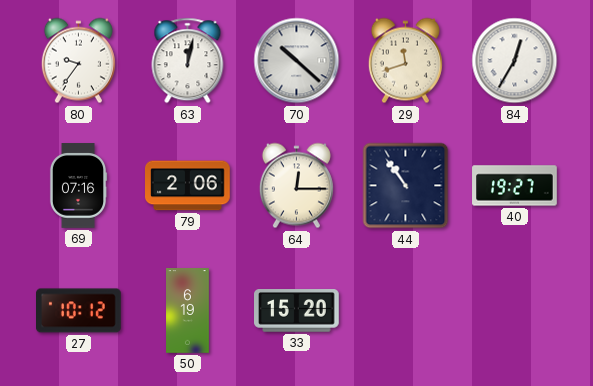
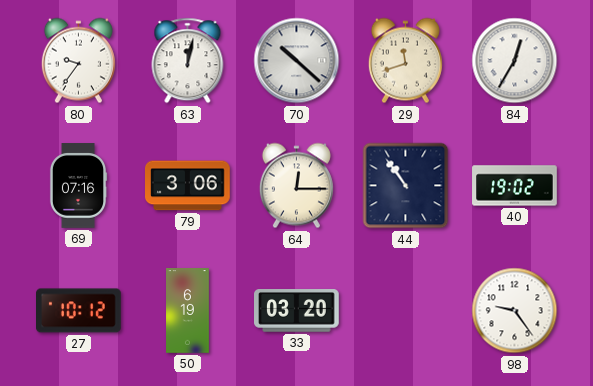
79: 2:06 -> 3:06 (188, 186)
40: 19:27 -> 19:02 (515, 186)
33: 15:20 -> 03:20 (297, 311)
98: none -> 9:24 (515, 311)
